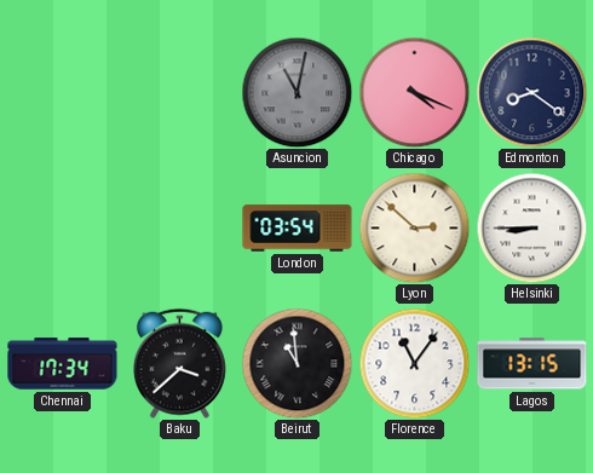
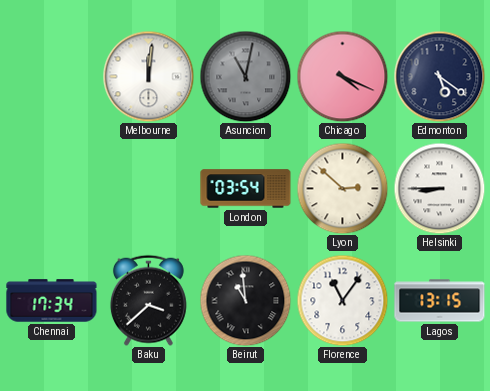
Melbourne: none -> 12:01 (148, 76)
Edmonton: 8:21 -> 5:21 (439, 76)
